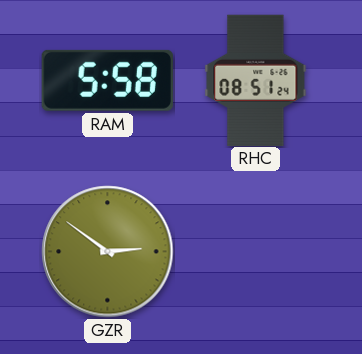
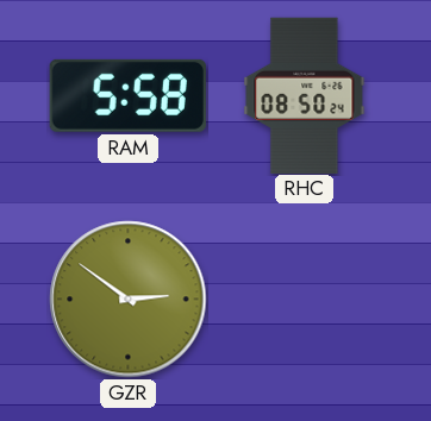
RHC: 08:51 -> 08:50 (305, 95)
